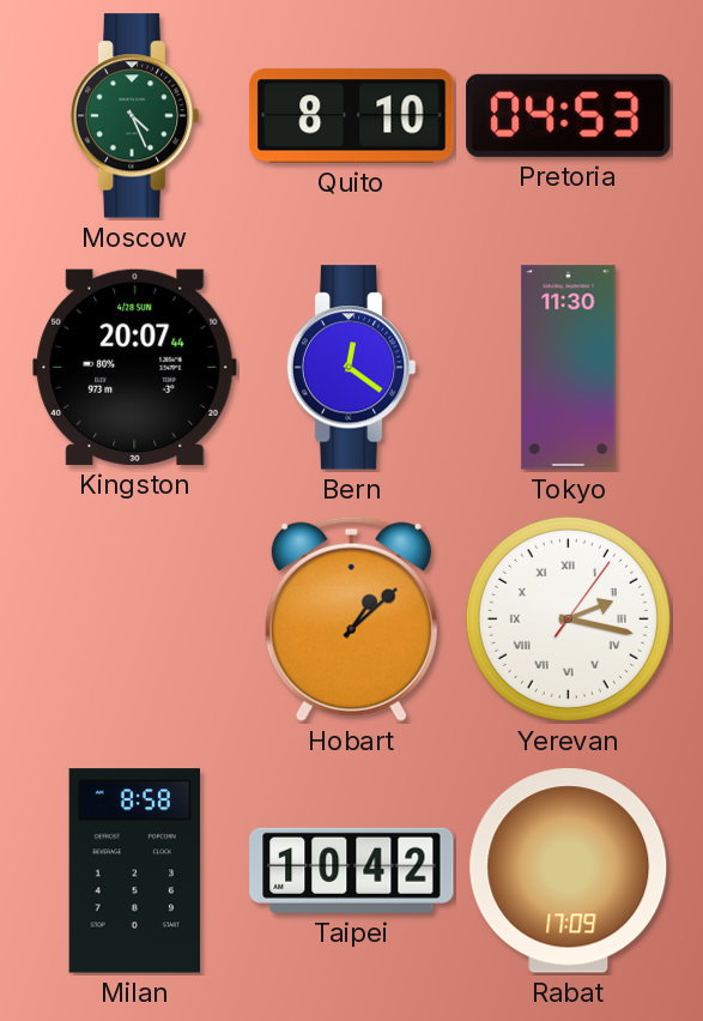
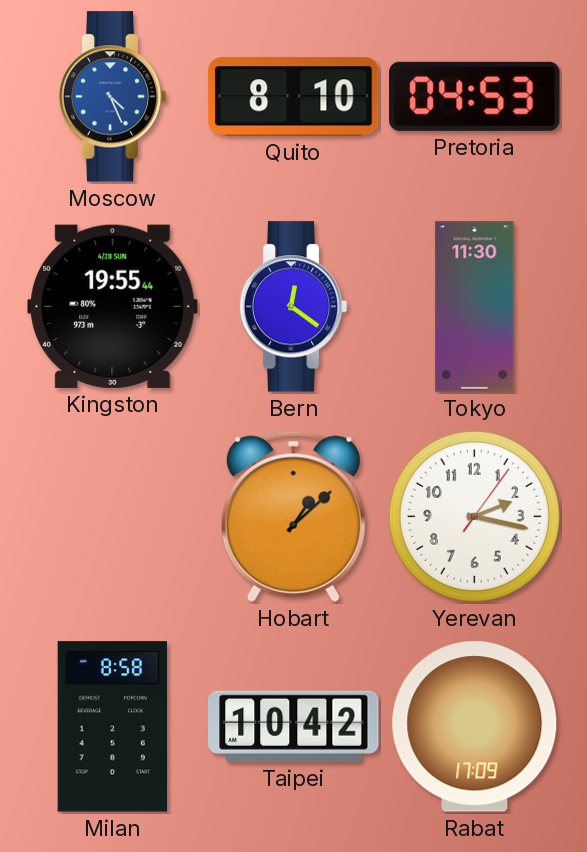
Moscow dial: green -> blue (112, 97)
Kingston: 20:07 -> 19:55 (113, 306)
Yerevan numerals: Roman -> Arabic (474, 516)
